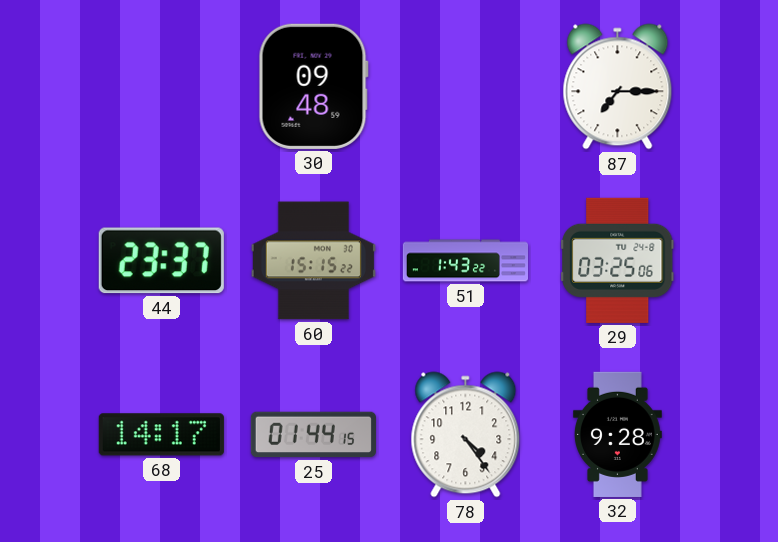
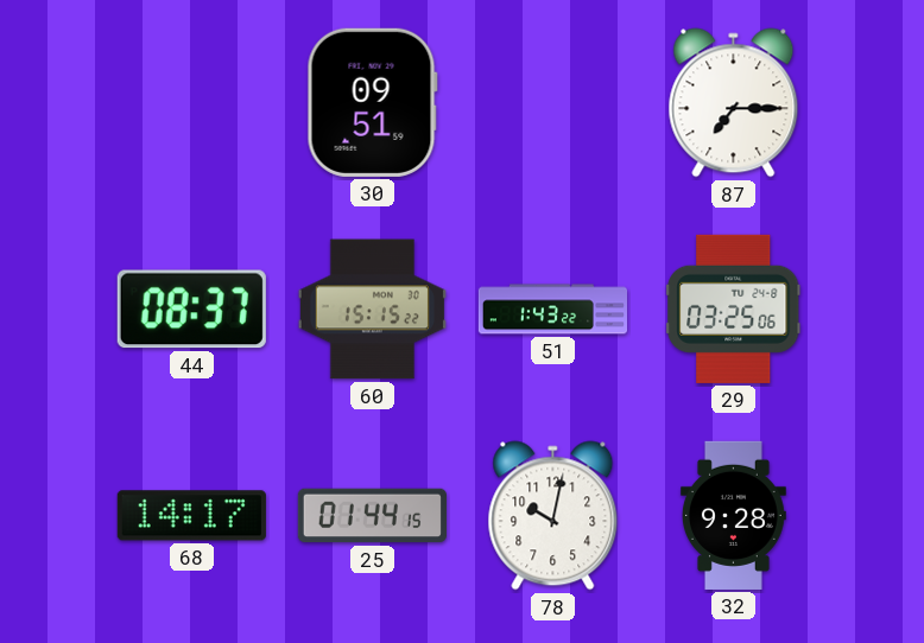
30: 09:48 -> 09:51 (372, 102)
44: 23:37 -> 08:37 (191, 310)
78: 4:24 -> 10:02 (553, 516)
